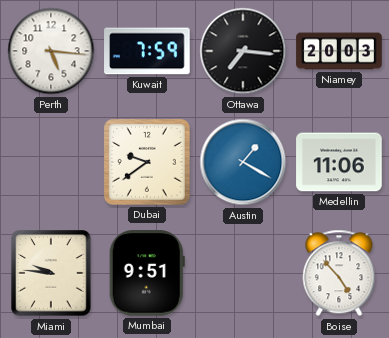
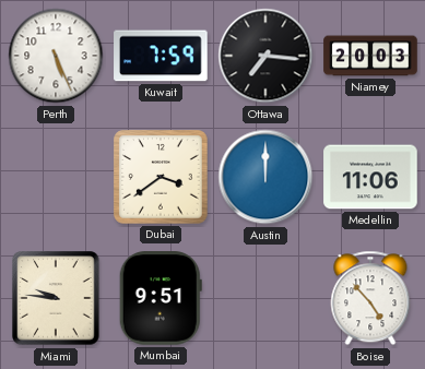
Perth: 5:16 -> 5:26 (56, 56)
Dubai: 9:39 -> 3:39 (161, 177)
Austin: 1:20 -> 12:00 (265, 177)
